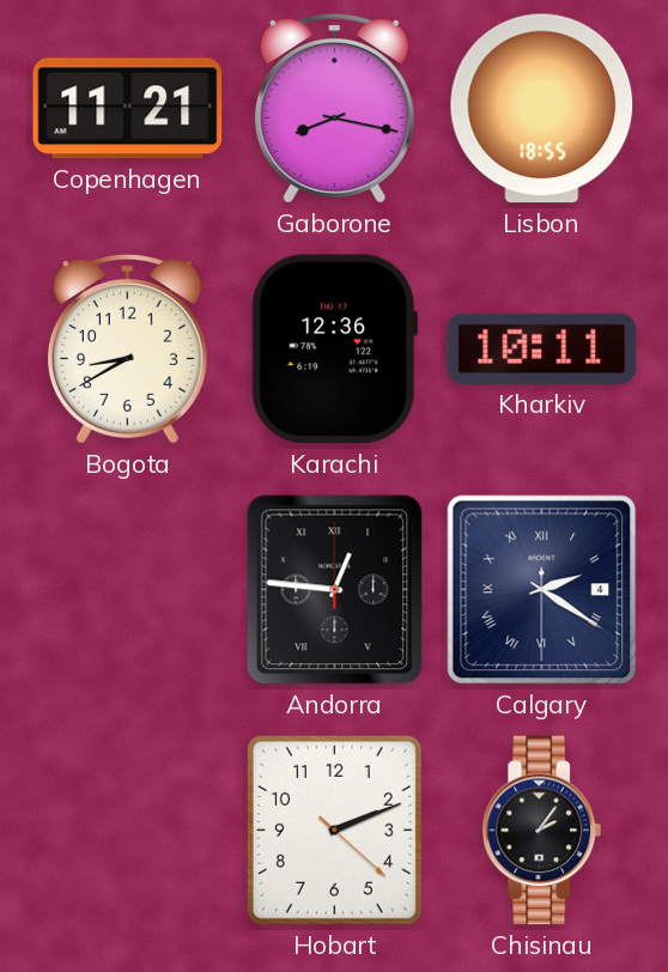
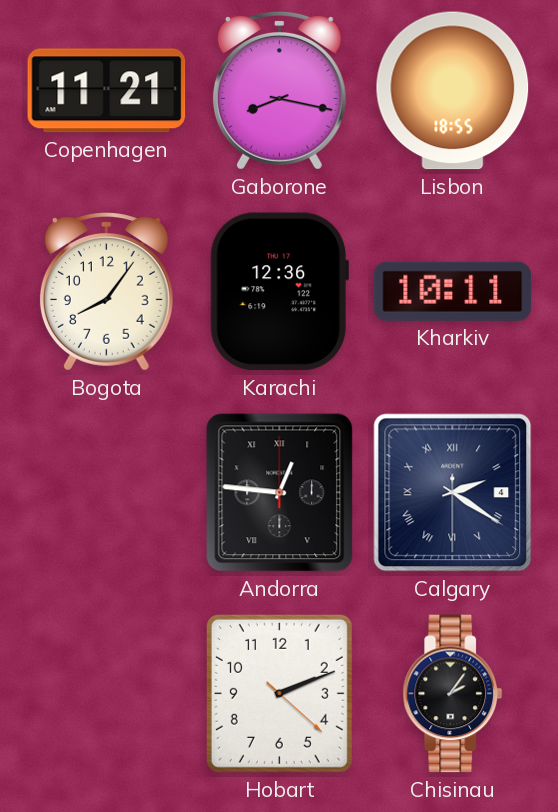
Bogota: 8:40 -> 8:06 (106, 292)
